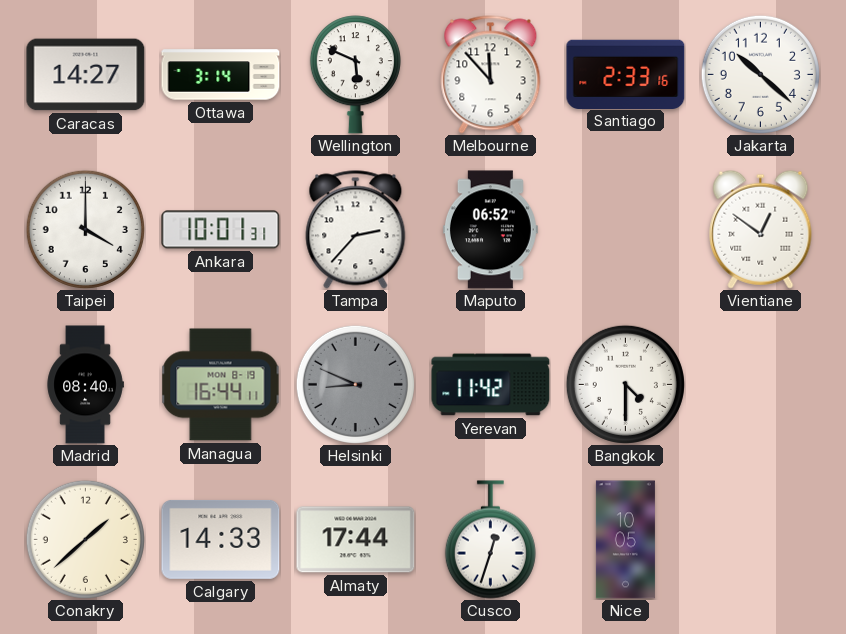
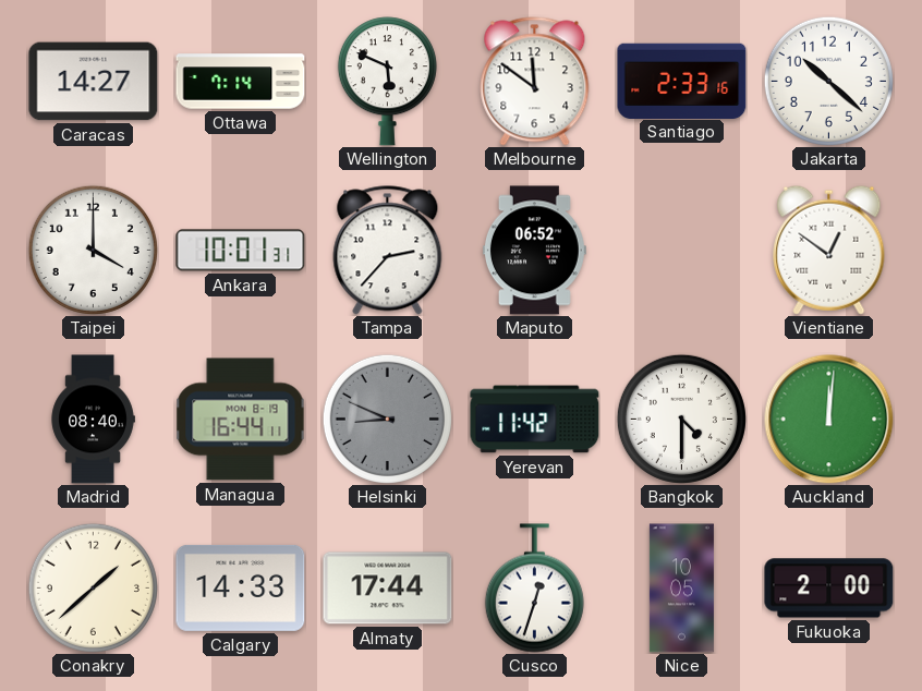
Ottawa: 3:14 -> 7:14 (241, 82)
Melbourne: 11:53 -> 11:51 (535, 82)
Auckland: none -> 12:01 (829, 420)
Fukuoka: none -> 2:00 (829, 589)
